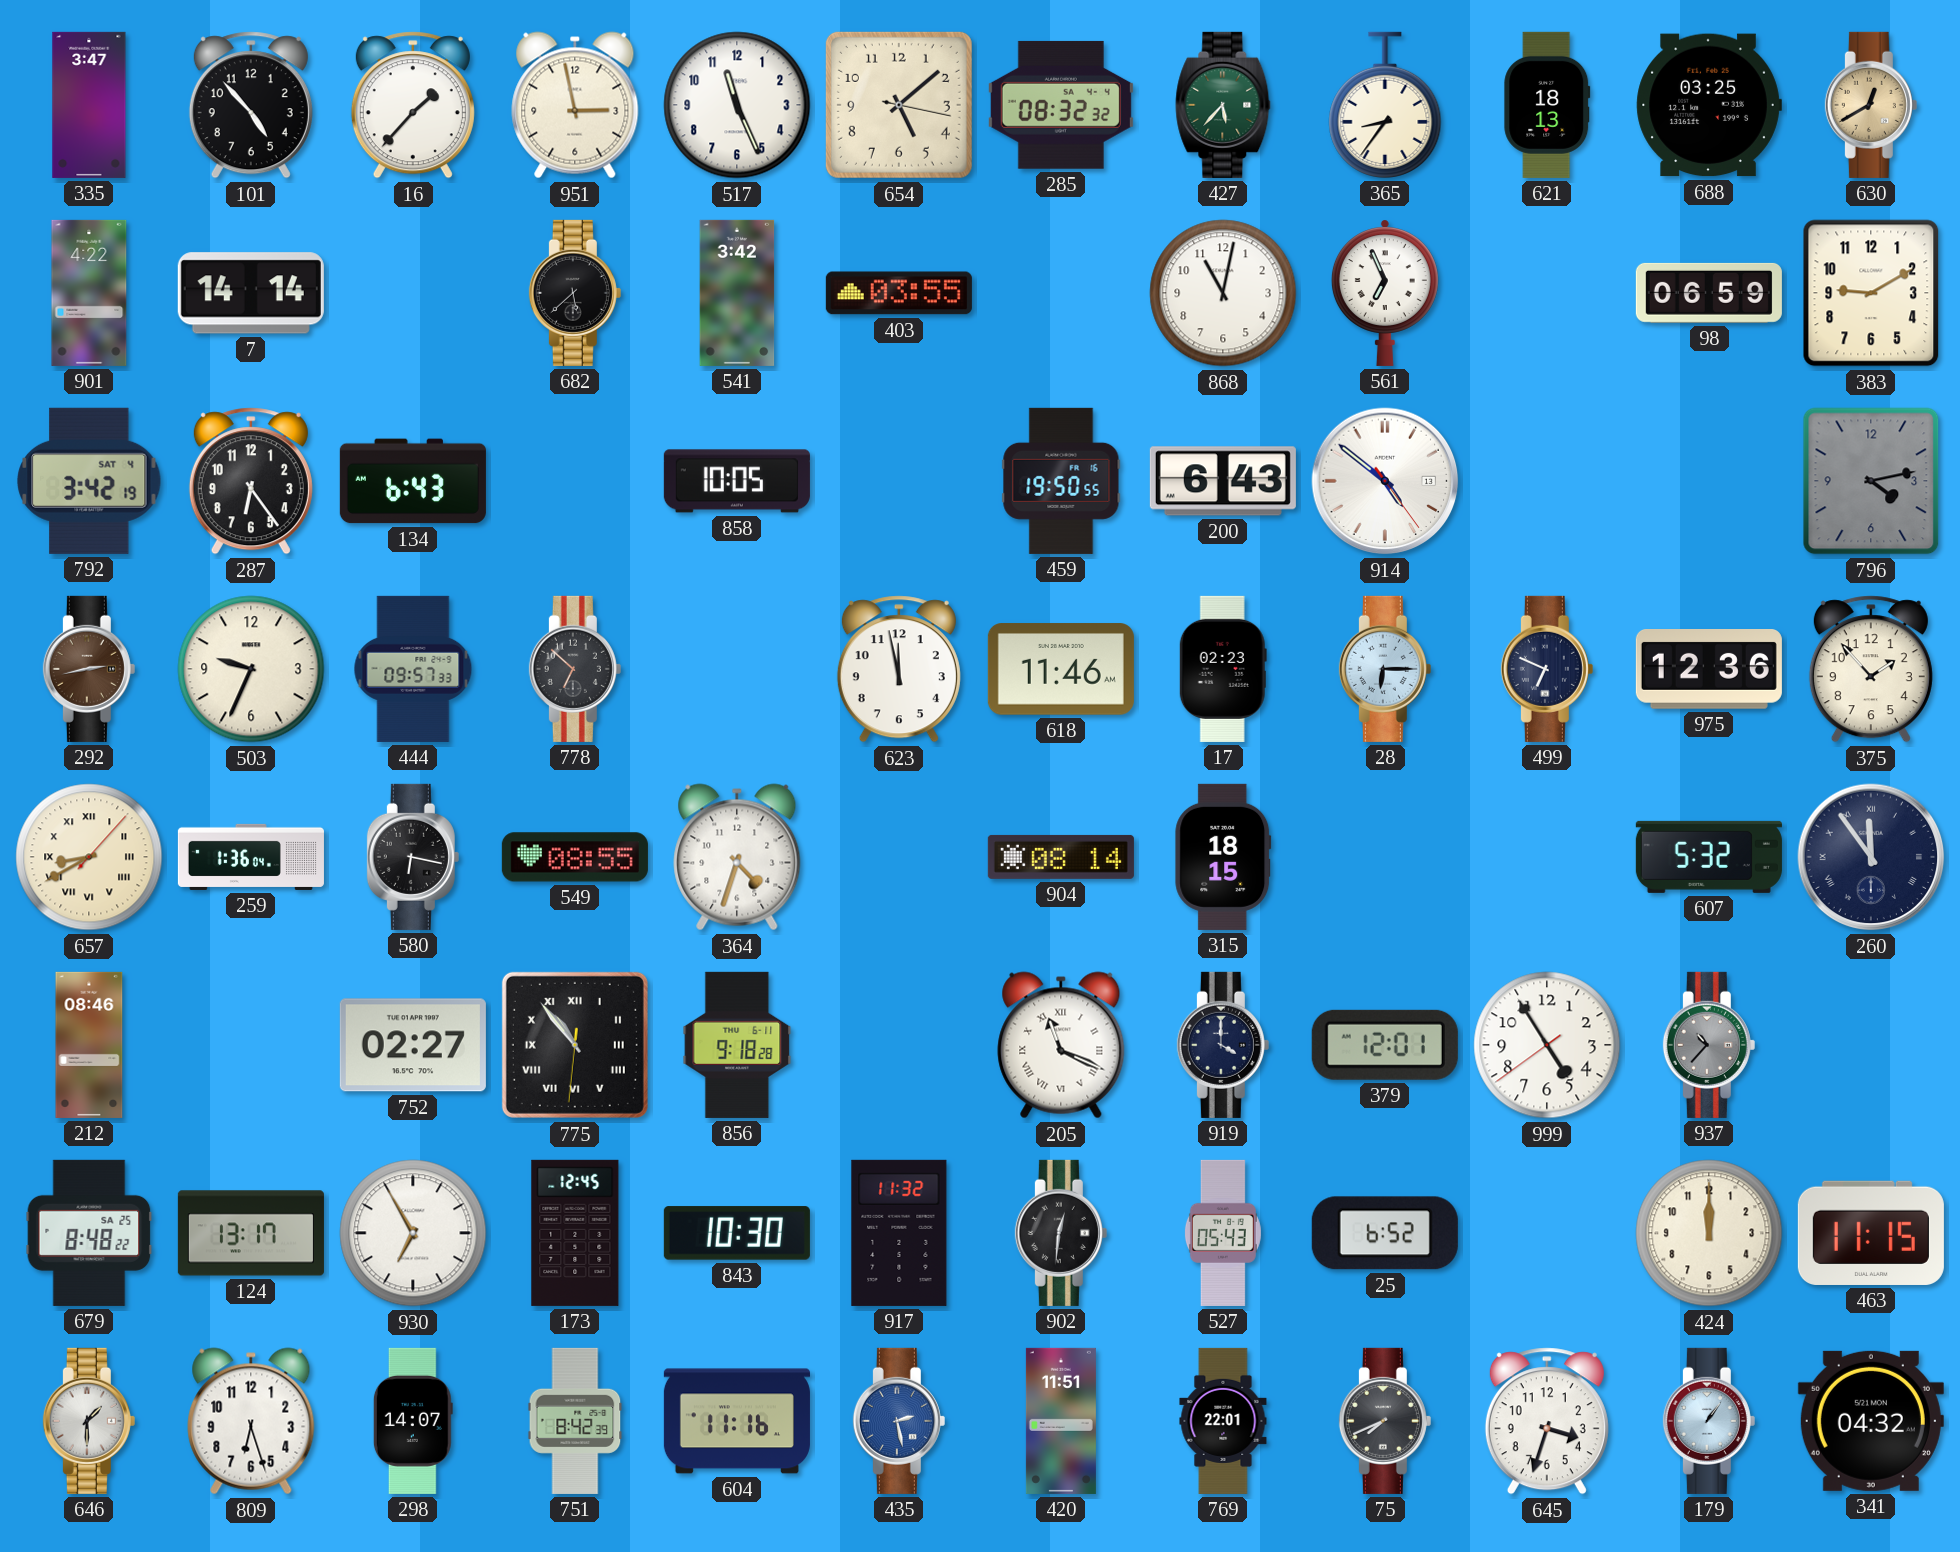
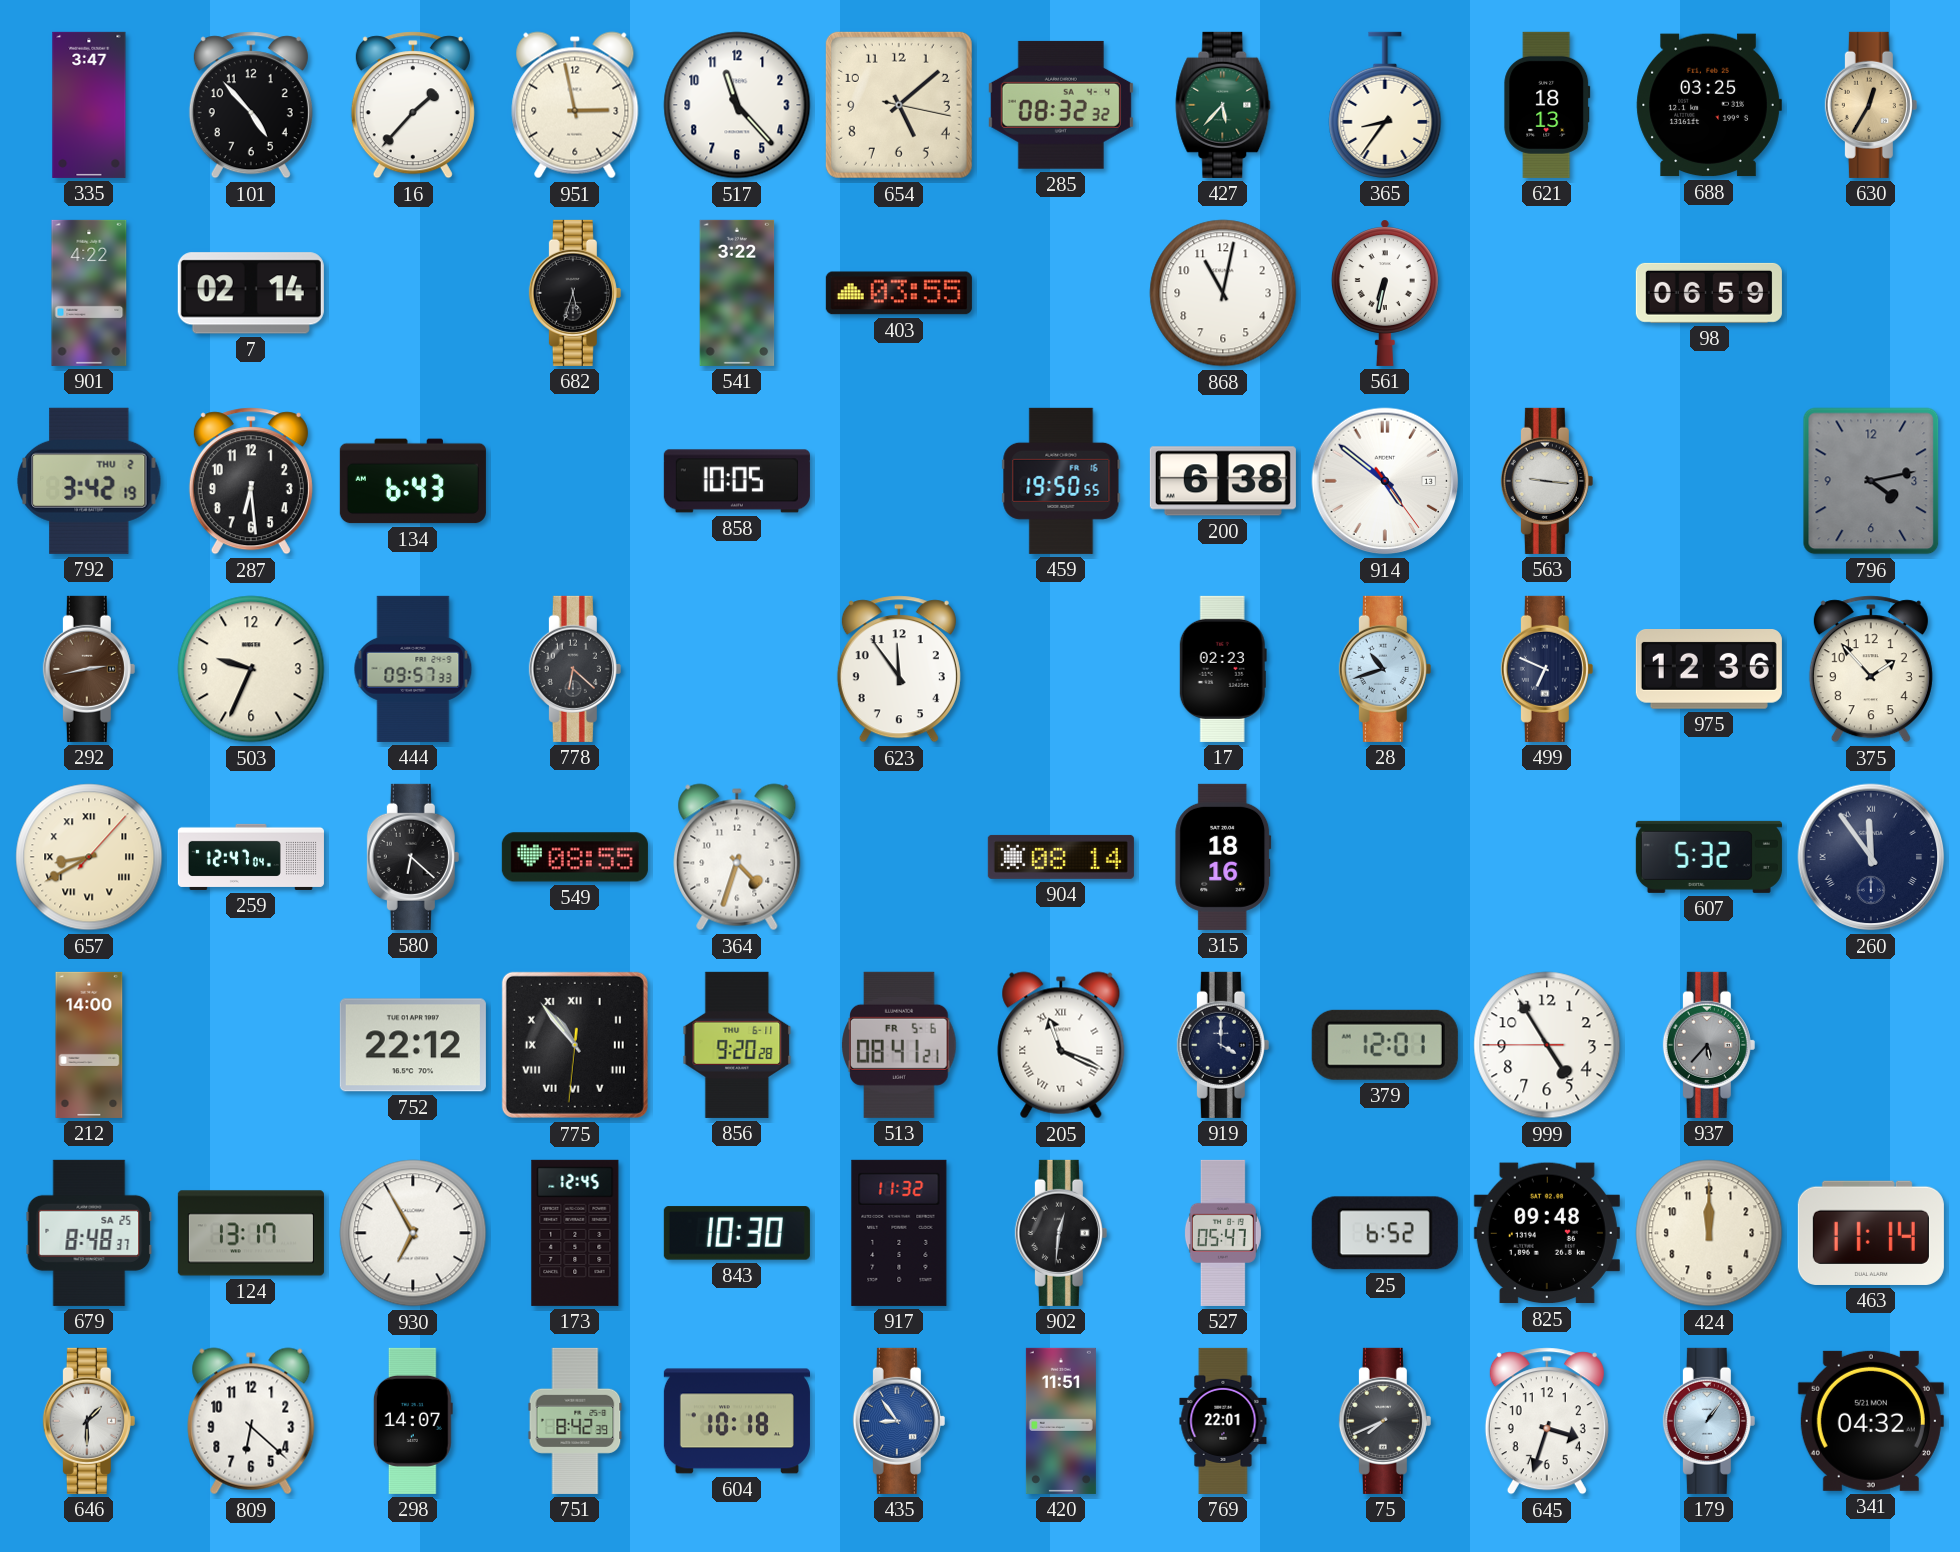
517: 11:26 -> 11:23 (737, 105)
630: 12:40 -> 12:35 (1871, 105)
7: 14:14 -> 02:14 (251, 293)
682: 5:38 -> 5:33 (575, 293)
541: 3:42 -> 3:22 (737, 293)
561: 6:56 -> 6:32 (1385, 293)
383: 9:10 -> none (1871, 293)
792 date: SAT 4 -> THU 2 (89, 481)
287: 6:24 -> 6:29 (251, 481)
200: 6:43 -> 6:38 (1223, 481)
563: none -> 9:16 (1547, 481)
778: 6:52 -> 6:22 (575, 669)
623: 11:58 -> 11:54 (899, 669)
618: 11:46 -> none (1061, 669)
28: 6:15 -> 10:42 (1385, 669)
259: 1:36 -> 12:47 (251, 857)
580: 6:17 -> 6:22 (413, 857)
315: 18:15 -> 18:16 (1223, 857)
212: 08:46 -> 14:00 (89, 1045)
752: 02:27 -> 22:12 (413, 1045)
856: 9:18 -> 9:20 (737, 1045)
513: none -> 08:41 (899, 1045)
999: 4:54:39 -> 4:54:45 (1547, 1045)
937: 10:37 -> 5:37 (1709, 1045)
679: 8:48:22 -> 8:48:37 (89, 1233)
527: 05:43 -> 05:47 (1223, 1233)
825: none -> 09:48 (1547, 1233)
463: 11:15 -> 11:14 (1871, 1233)
809: 6:27 -> 6:22 (251, 1421)
604: 11:16 -> 10:18 (737, 1421)
435: 2:28 -> 8:54 (899, 1421)
